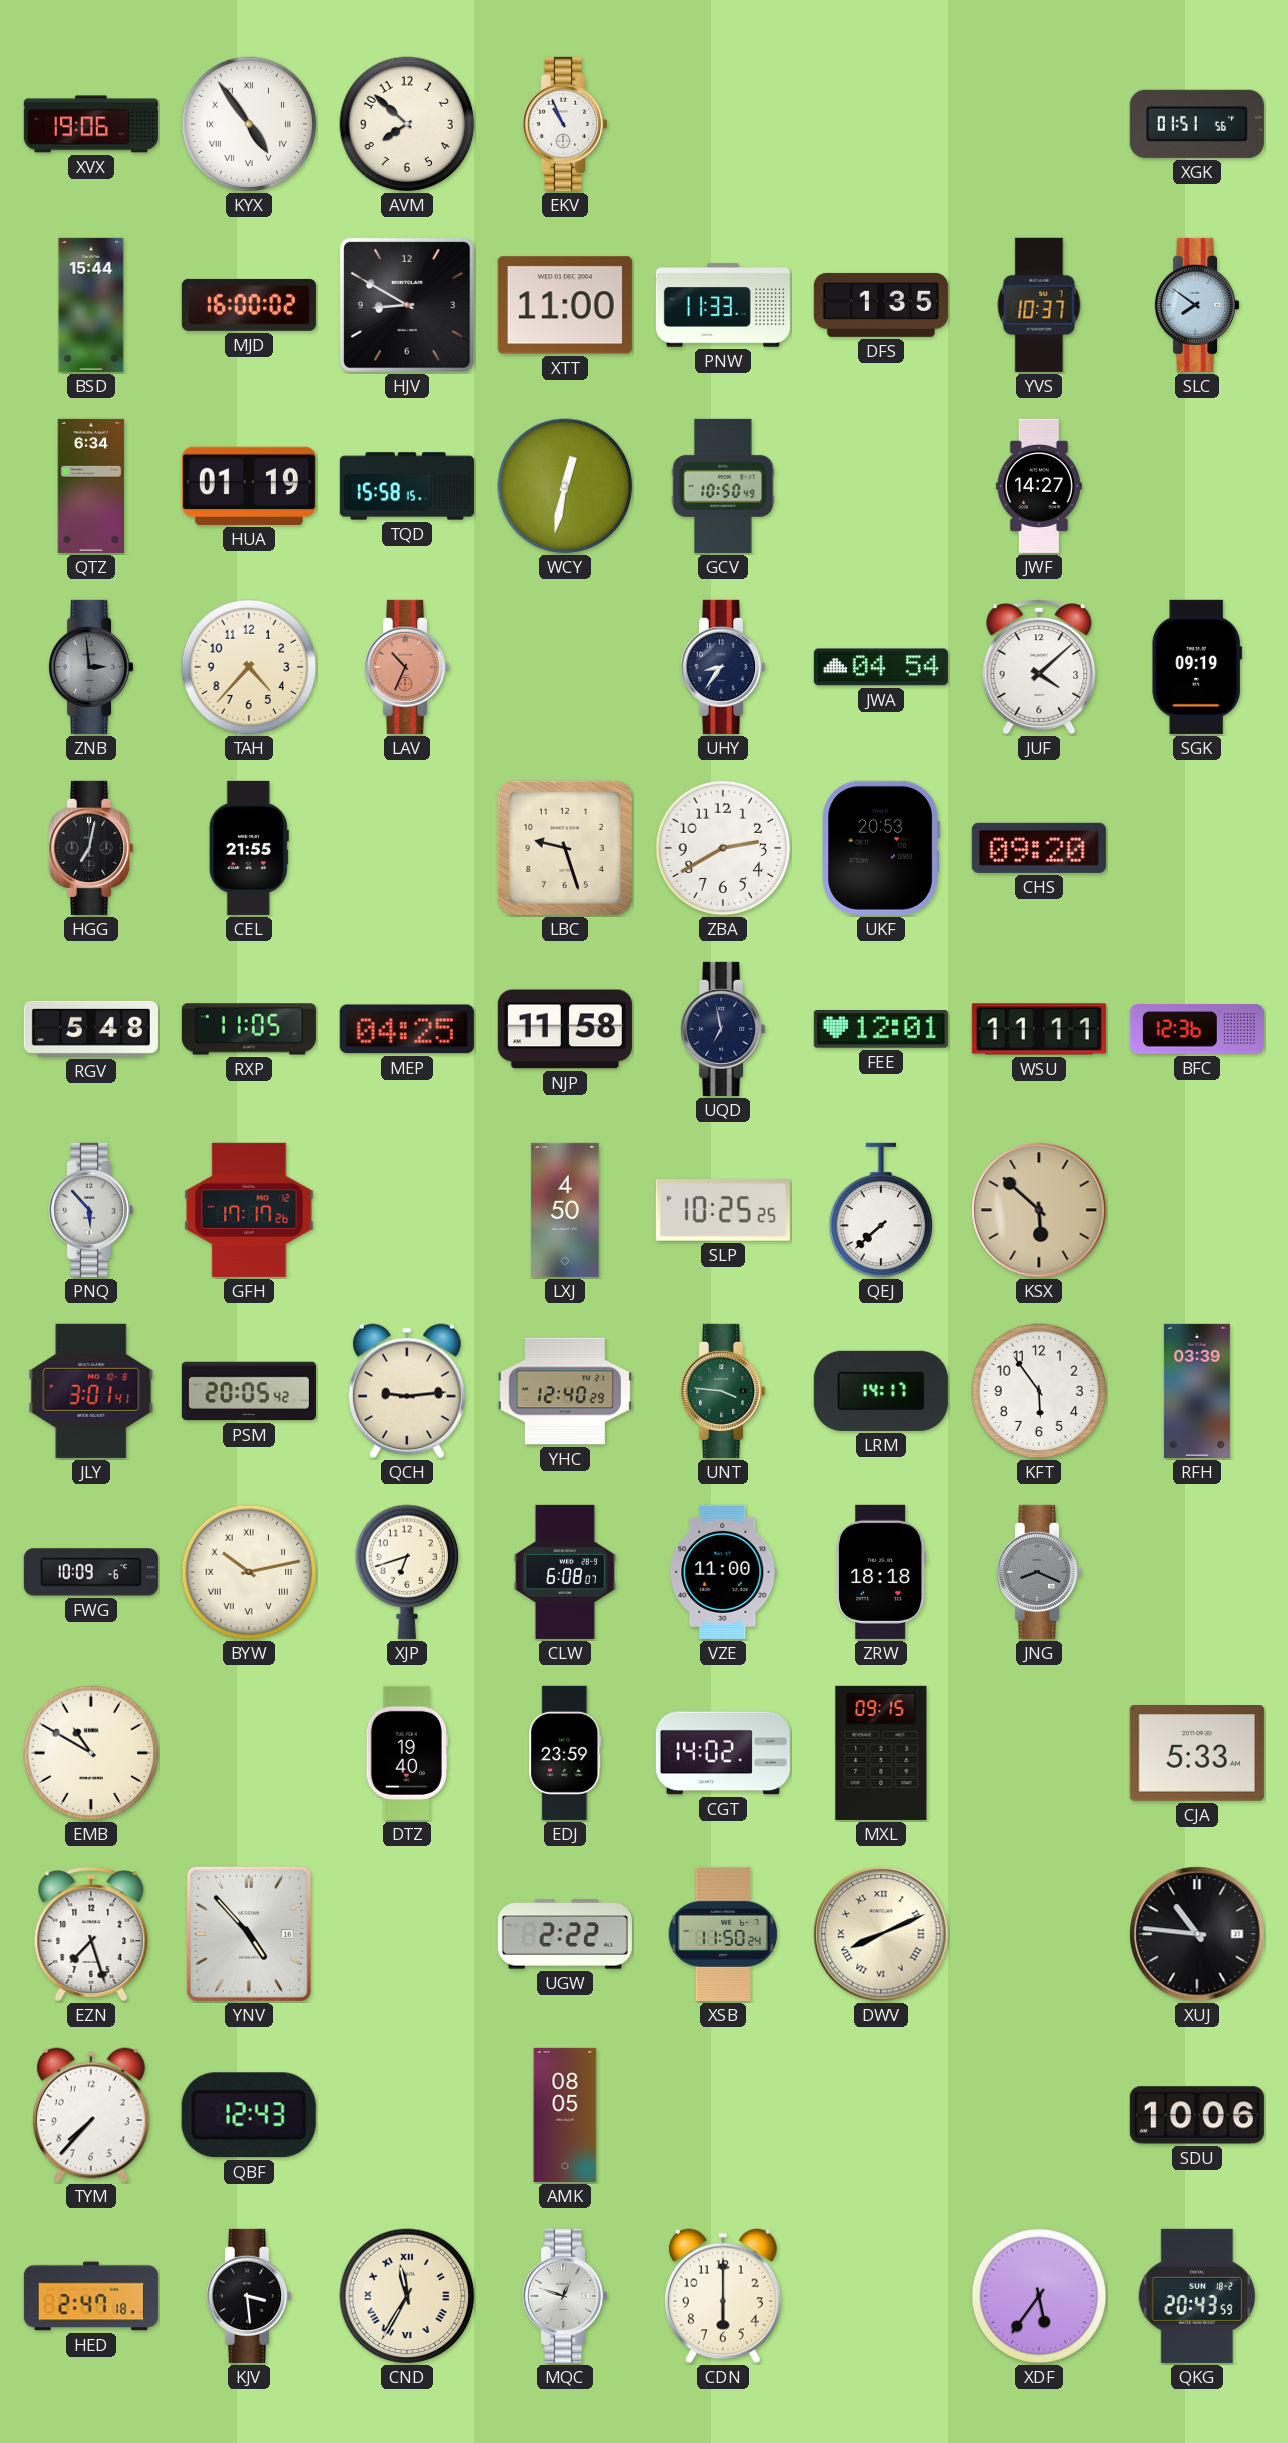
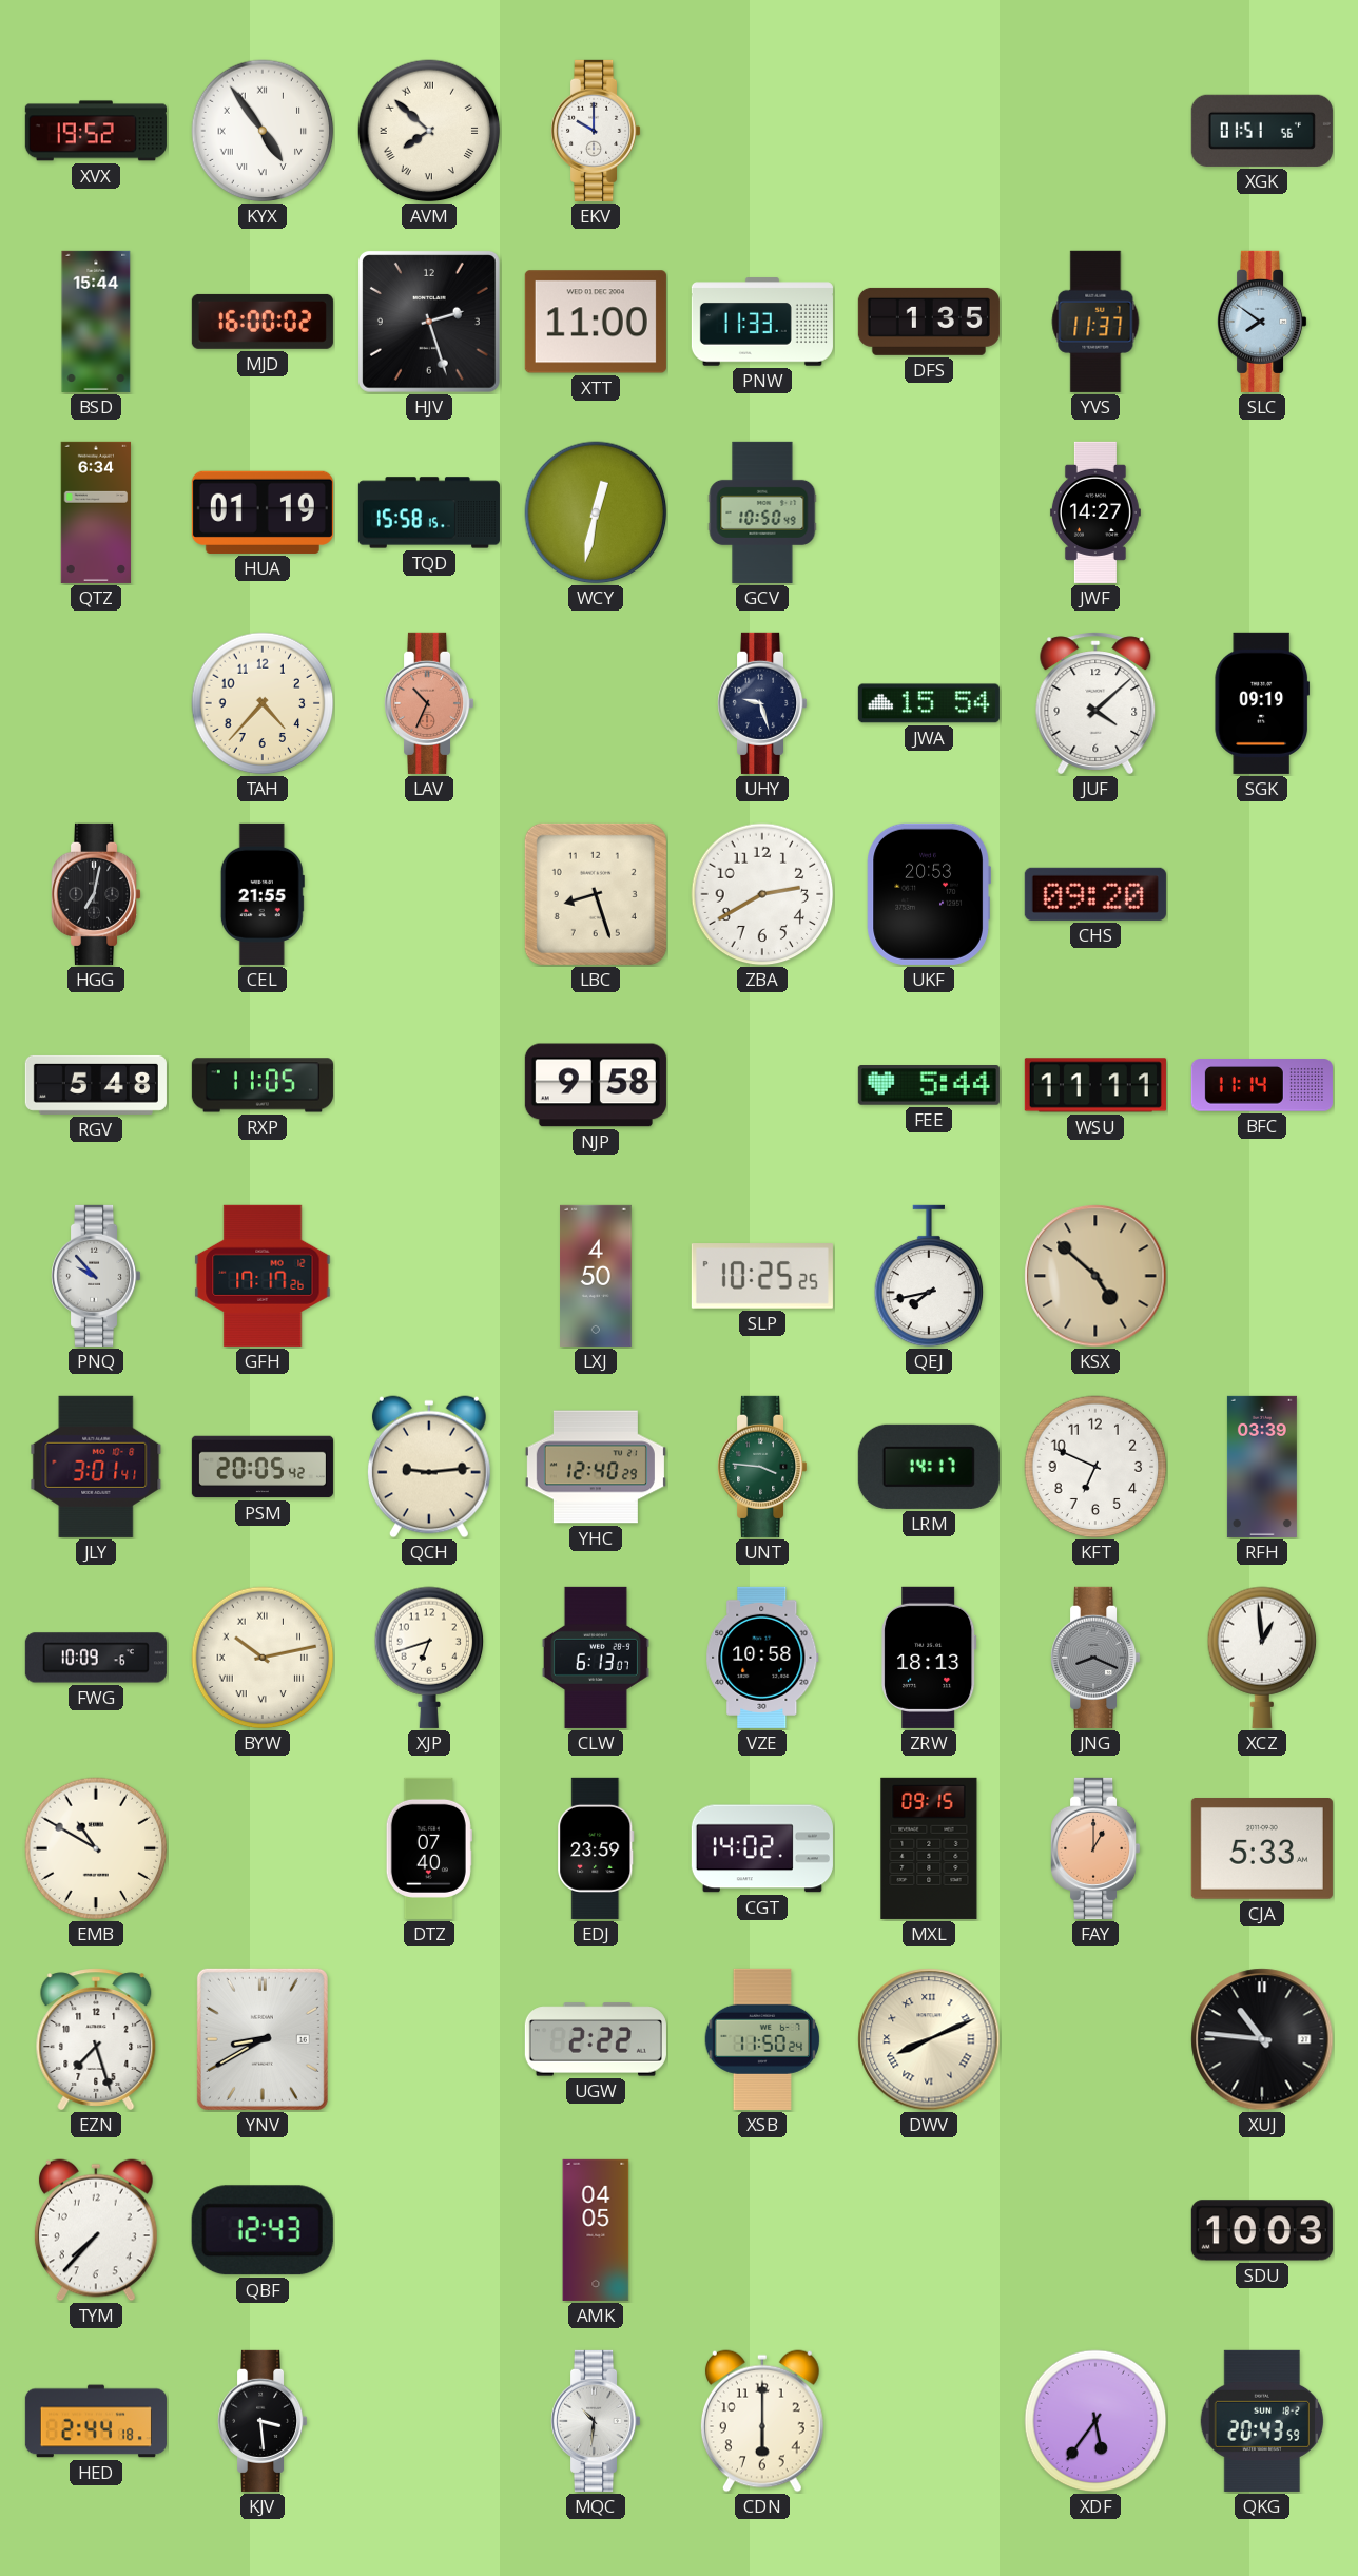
XVX: 19:06 -> 19:52 (96, 131)
AVM numerals: Arabic -> Roman (429, 131)
EKV: 10:56 -> 10:00 (597, 131)
HJV: 8:50 -> 2:27 (429, 322)
YVS: 10:37 -> 11:37 (1095, 322)
ZNB: 2:59 -> none (92, 667)
UHY: 8:36 -> 9:27 (763, 703)
JWA: 04:54 -> 15:54 (929, 703)
LBC: 9:27 -> 8:27 (596, 894)
MEP: 04:25 -> none (407, 1029)
NJP: 11:58 -> 9:58 (596, 1085)
UQD: 6:58 -> none (724, 1029)
FEE: 12:01 -> 5:44 (929, 1085)
BFC: 12:36 -> 11:14 (1262, 1085)
PNQ: 5:53 -> 9:53 (97, 1276)
QEJ: 7:38 -> 7:43 (929, 1276)
KSX: 5:52 -> 4:52 (1095, 1276)
KFT: 5:54 -> 6:49 (1095, 1467)
CLW: 6:08 -> 6:13 (596, 1658)
VZE: 11:00 -> 10:58 (762, 1658)
ZRW: 18:18 -> 18:13 (929, 1658)
XCZ: none -> 12:59 (1262, 1658)
DTZ: 19:40 -> 07:40 (429, 1848)
FAY: none -> 1:00 (1097, 1848)
YNV: 4:53 -> 8:40 (263, 2039)
AMK: 08:05 -> 04:05 (596, 2230)
SDU: 10:06 -> 10:03 (1262, 2230)
HED: 2:47 -> 2:44 (96, 2421)
CND: 11:35 -> none (407, 2296)
MQC: 12:48 -> 10:31 (597, 2421)
